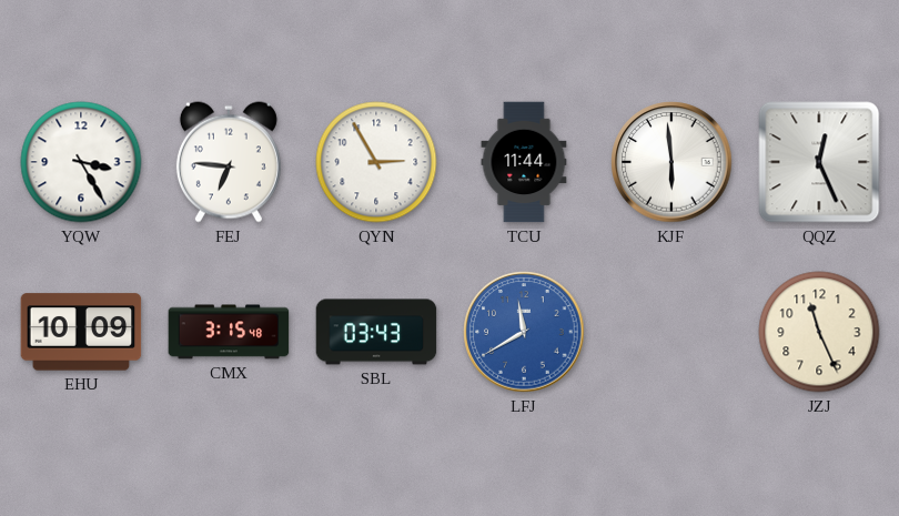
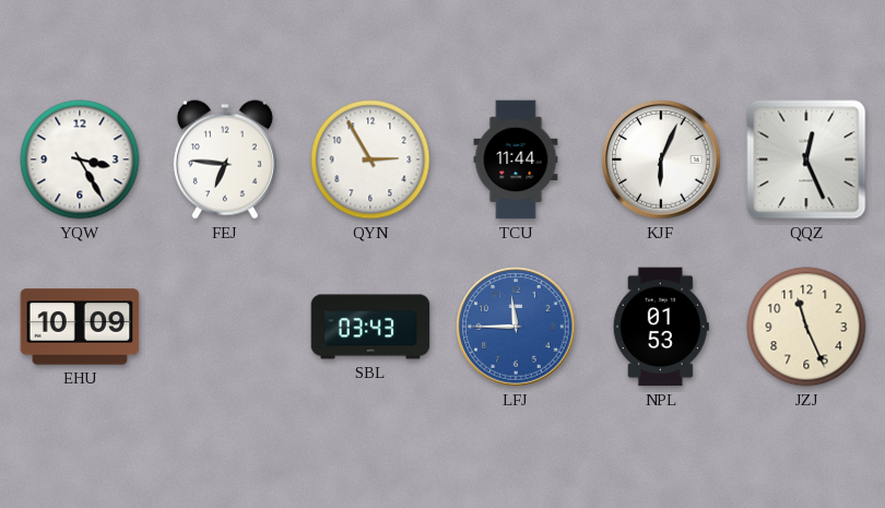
KJF: 5:59 -> 6:04 (661, 160)
CMX: 3:15 -> none (229, 332)
LFJ: 11:40 -> 11:45 (516, 327)
NPL: none -> 01:53 (661, 327)
